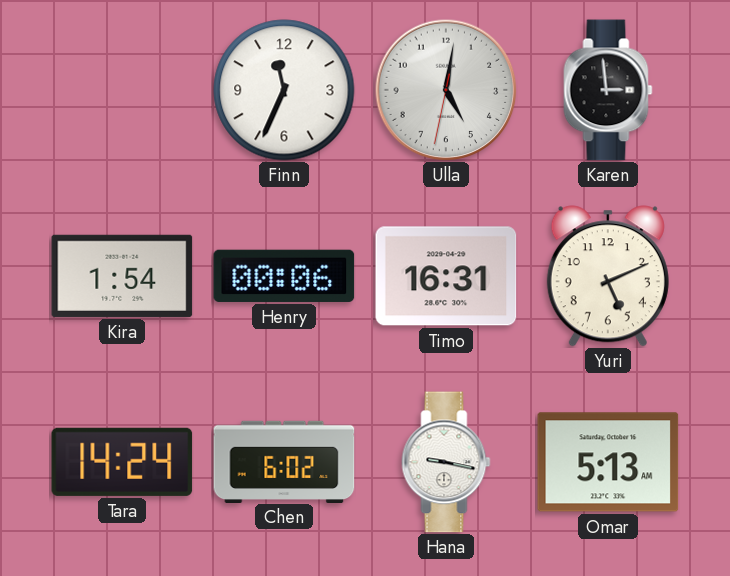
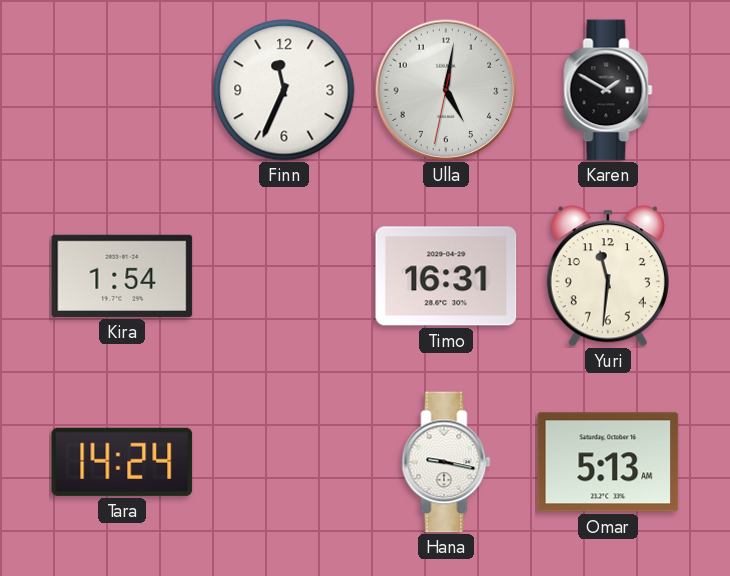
Karen: 2:59 -> 1:50 (608, 90)
Henry: 00:06 -> none (284, 276)
Yuri: 5:11 -> 11:31 (608, 276)
Chen: 6:02 -> none (284, 461)
